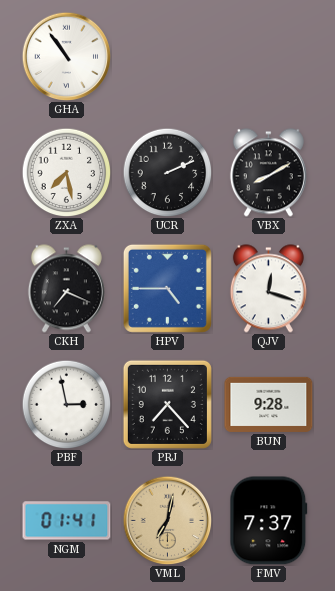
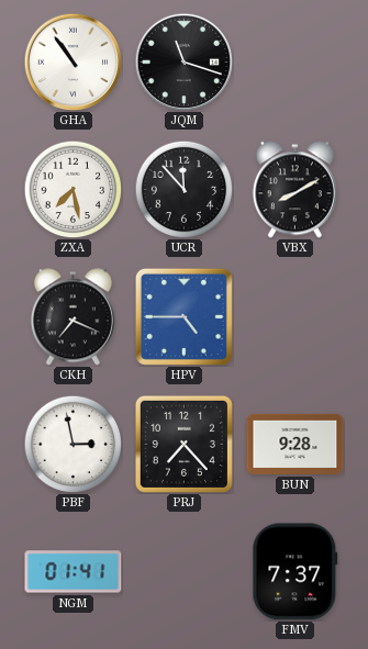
JQM: none -> 11:18 (183, 61)
UCR: 2:11 -> 11:53 (183, 189)
QJV: 12:18 -> none (268, 289)
VML: 7:02 -> none (167, 520)
